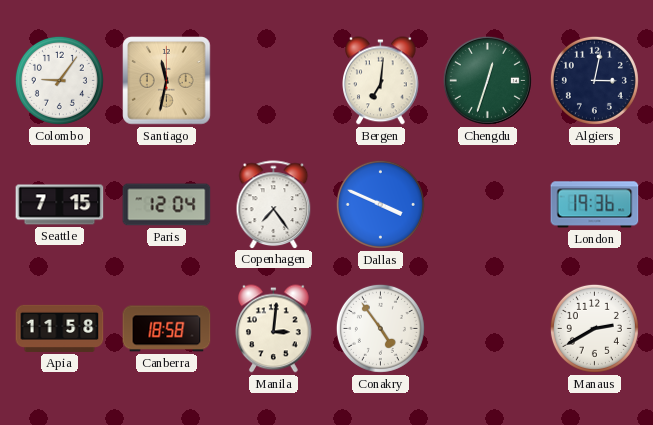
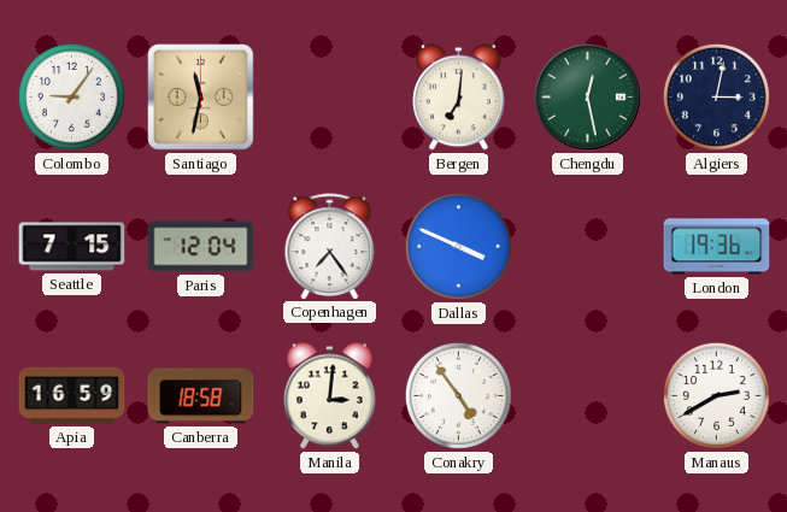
Chengdu: 12:33 -> 12:28 (587, 96)
Apia: 11:58 -> 16:59 (72, 395)
